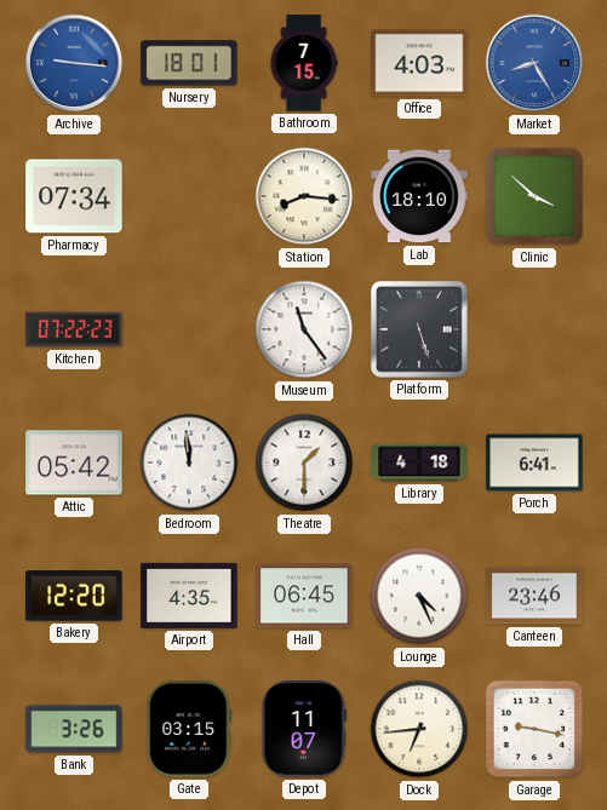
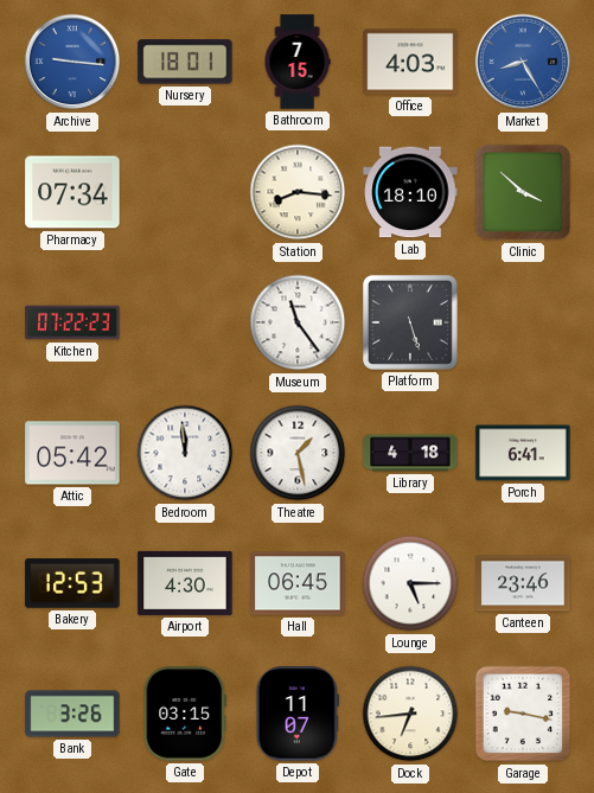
Theatre: 1:30 -> 1:28 (298, 453)
Bakery: 12:20 -> 12:53 (72, 583)
Airport: 4:35 -> 4:30 (185, 583)
Lounge: 4:26 -> 5:15 (410, 583)
